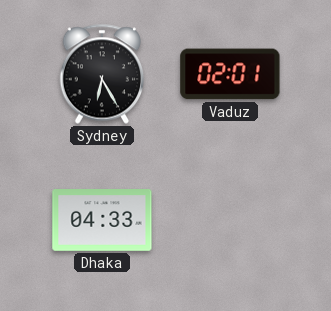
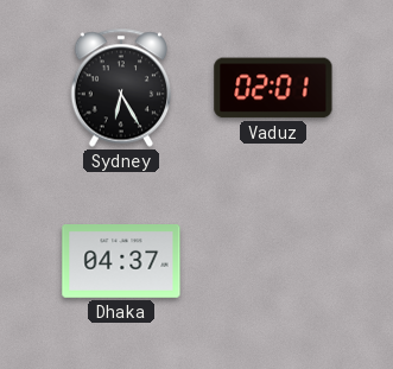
Dhaka: 04:33 -> 04:37 (121, 261)
